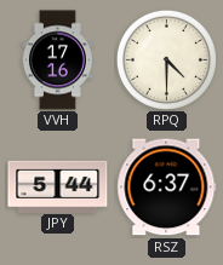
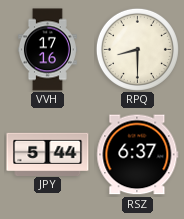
RPQ: 4:30 -> 8:30 (137, 49)
